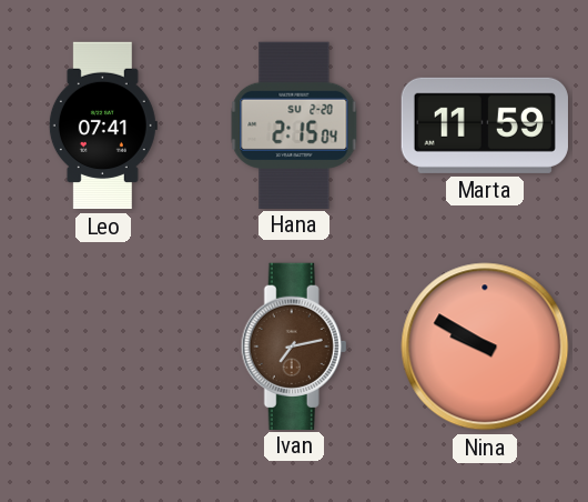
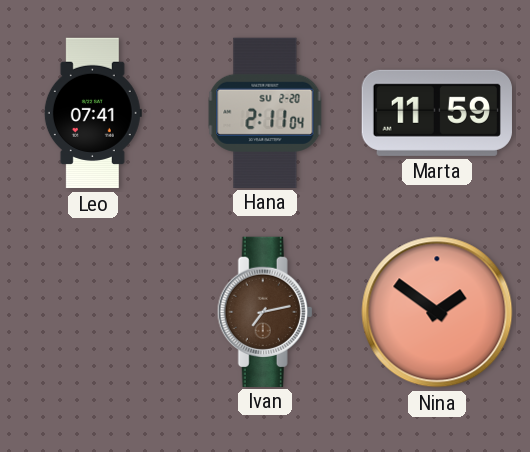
Hana: 2:15 -> 2:11 (265, 112)
Nina: 9:50 -> 1:51 (437, 312)
